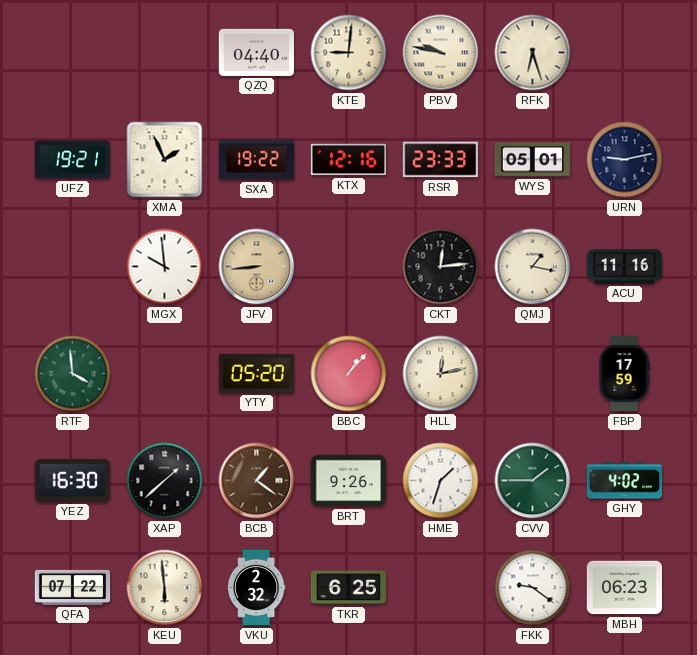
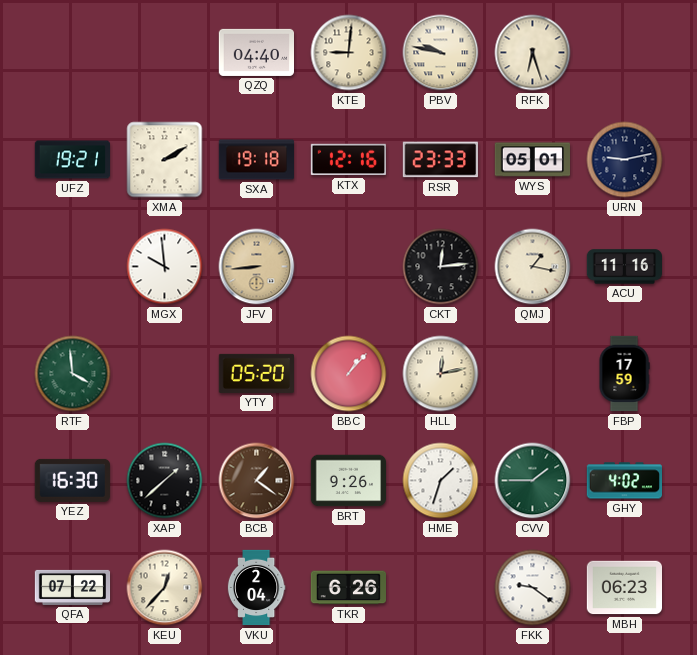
XMA: 1:56 -> 2:10 (165, 160)
SXA: 19:22 -> 19:18 (256, 160)
KEU: 5:59 -> 12:37 (165, 588)
VKU: 2:32 -> 2:04 (256, 588)
TKR: 6:25 -> 6:26 (348, 588)
